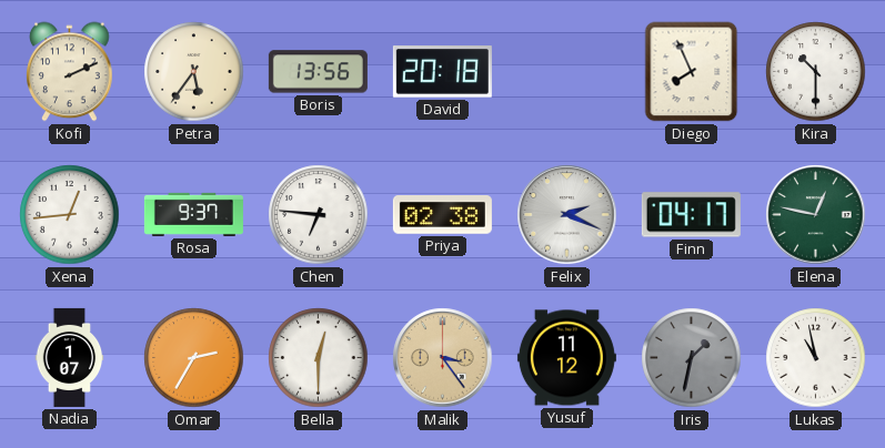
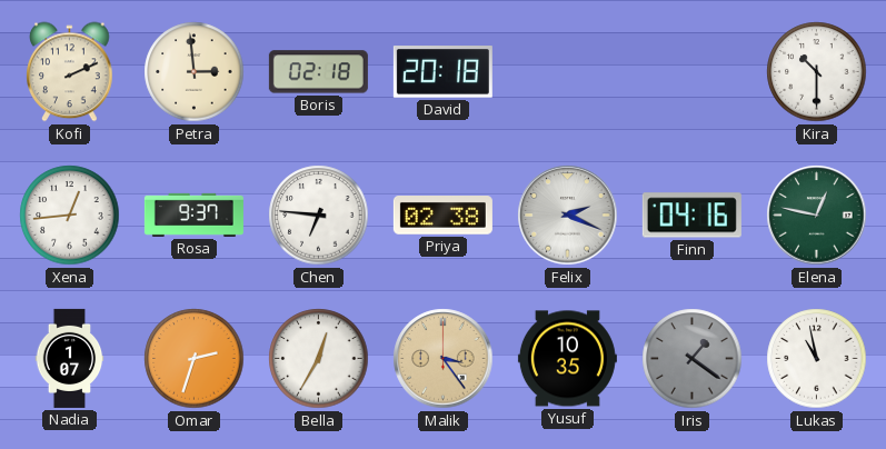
Petra: 5:36 -> 2:59 (195, 72)
Boris: 13:56 -> 02:18 (318, 72)
Diego: 7:56 -> none (692, 72)
Finn: 04:17 -> 04:16 (691, 216)
Omar: 2:35 -> 2:33 (195, 359)
Bella: 12:30 -> 12:35 (319, 359)
Yusuf: 11:12 -> 10:35 (567, 359)
Iris: 1:32 -> 1:21 (693, 359)
